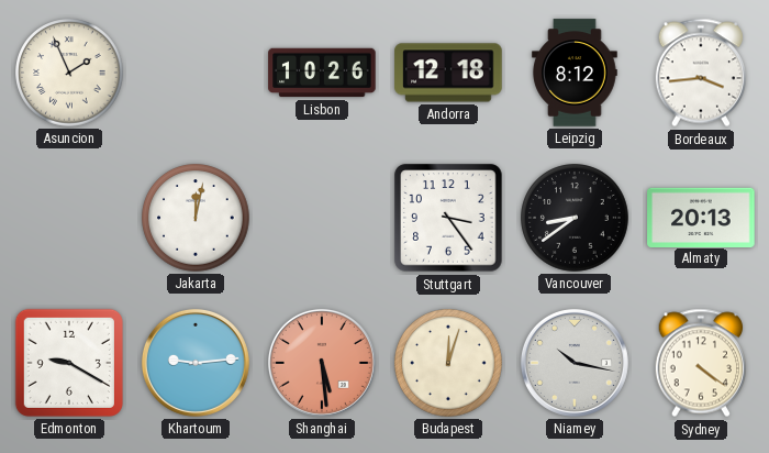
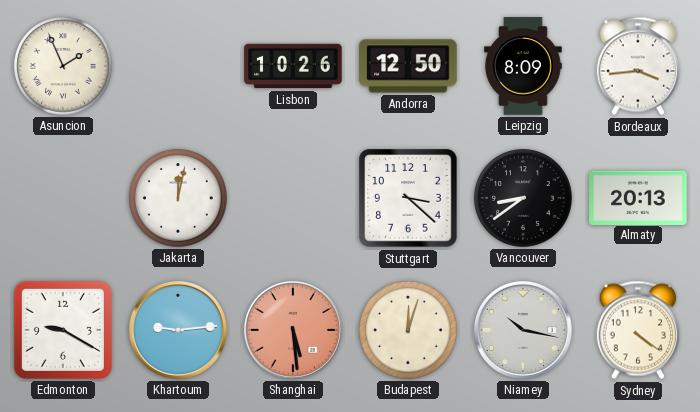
Andorra: 12:18 -> 12:50 (408, 66)
Leipzig: 8:12 -> 8:09 (523, 66)
Stuttgart: 3:24 -> 3:22 (408, 198)
